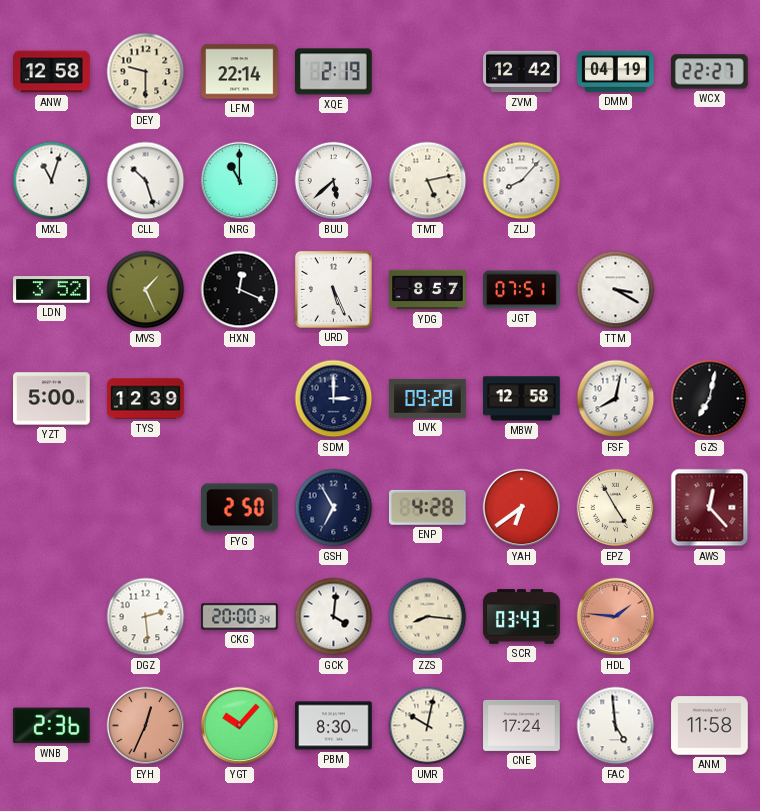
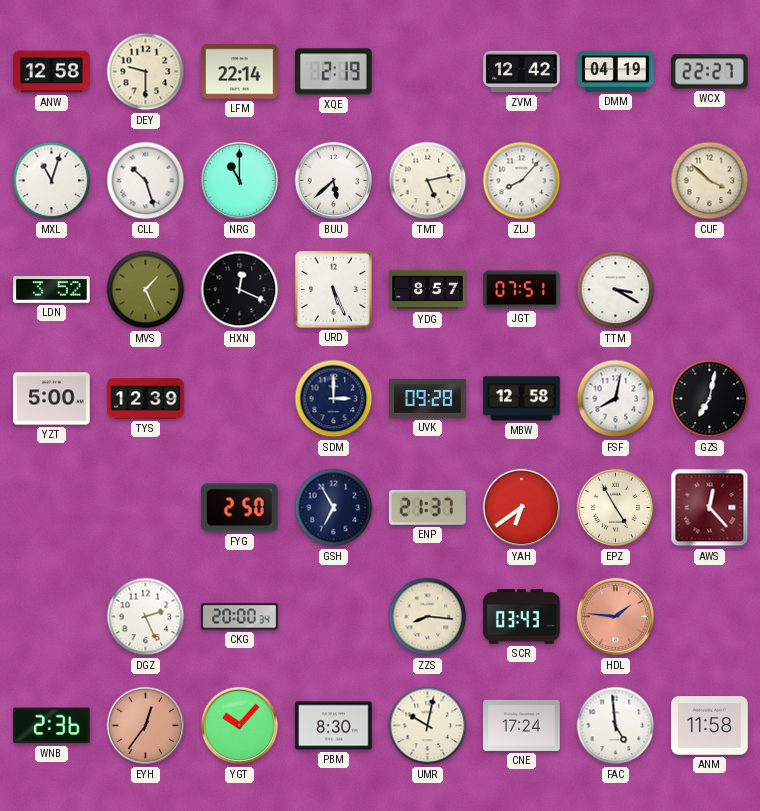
CUF: none -> 3:52 (710, 181)
ENP: 4:28 -> 21:37 (427, 507)
DGZ: 2:29 -> 2:26 (146, 617)
GCK: 4:01 -> none (334, 617)
EYH: 12:34 -> 12:36 (146, 726)
